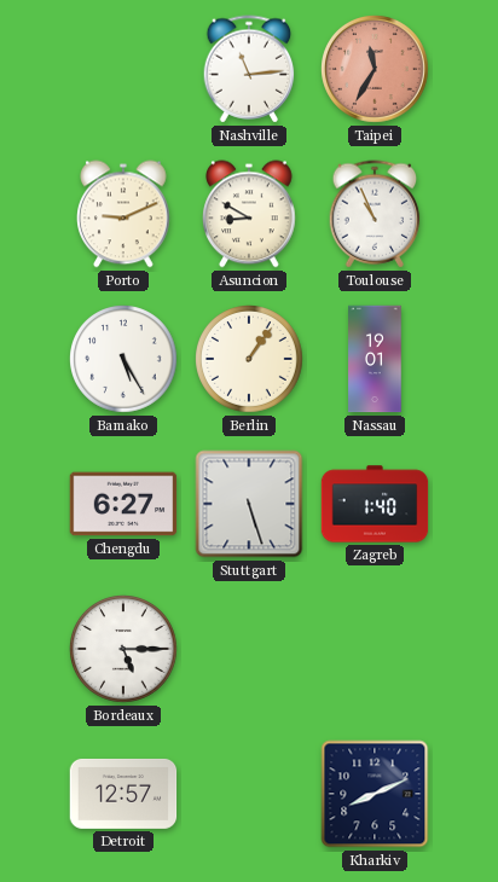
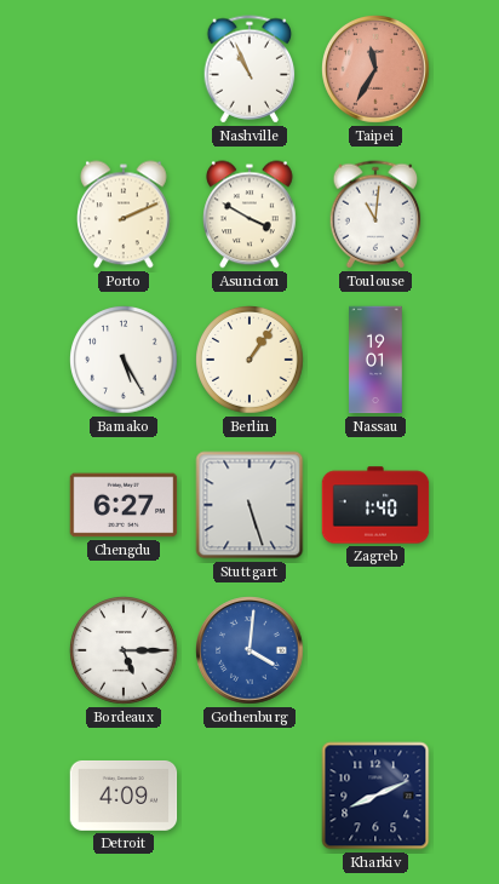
Nashville: 11:14 -> 10:56 (249, 69)
Porto: 9:11 -> 2:11 (125, 214)
Asuncion: 8:50 -> 3:50 (251, 214)
Toulouse: 10:56 -> 11:01 (375, 214)
Gothenburg: none -> 4:01 (251, 651)
Detroit: 12:57 -> 4:09 (124, 796)
